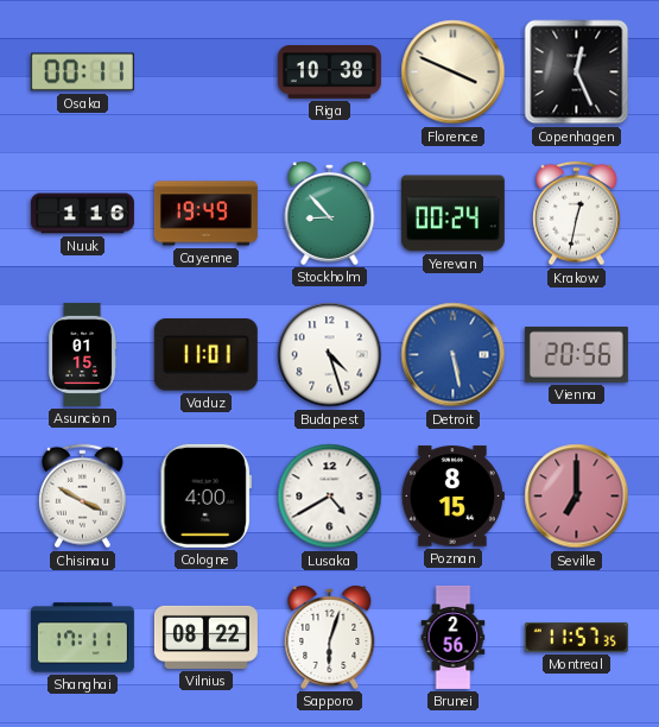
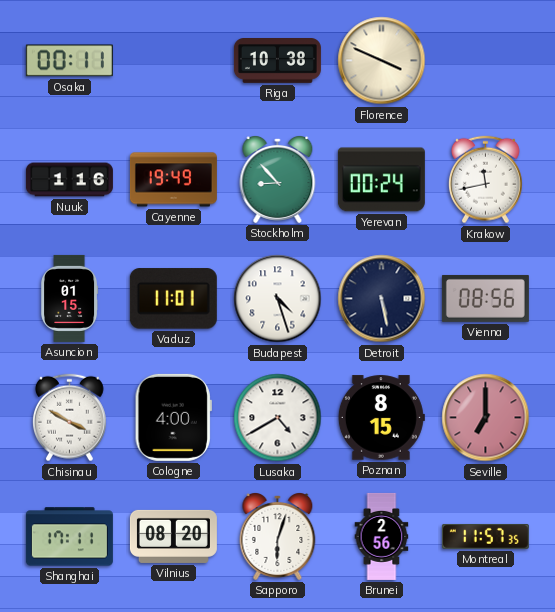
Copenhagen: 12:26 -> none (577, 72)
Krakow: 12:32 -> 11:43 (485, 180)
Detroit dial: blue -> navy (382, 299)
Vienna: 20:56 -> 08:56 (485, 298)
Vilnius: 08:22 -> 08:20 (173, 536)
